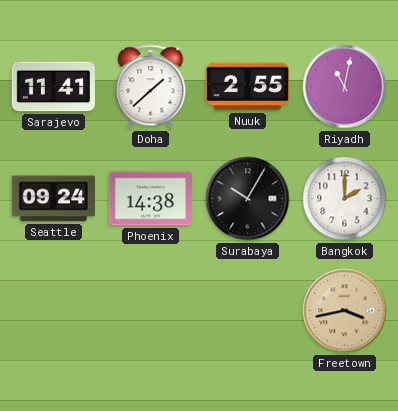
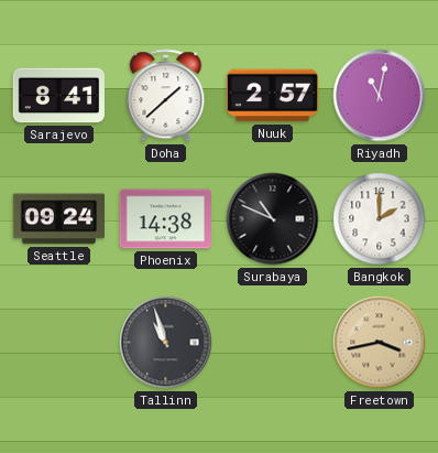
Sarajevo: 11:41 -> 8:41 (58, 96)
Nuuk: 2:55 -> 2:57 (272, 96)
Surabaya: 10:05 -> 10:49 (273, 219)
Tallinn: none -> 10:57 (166, 343)
